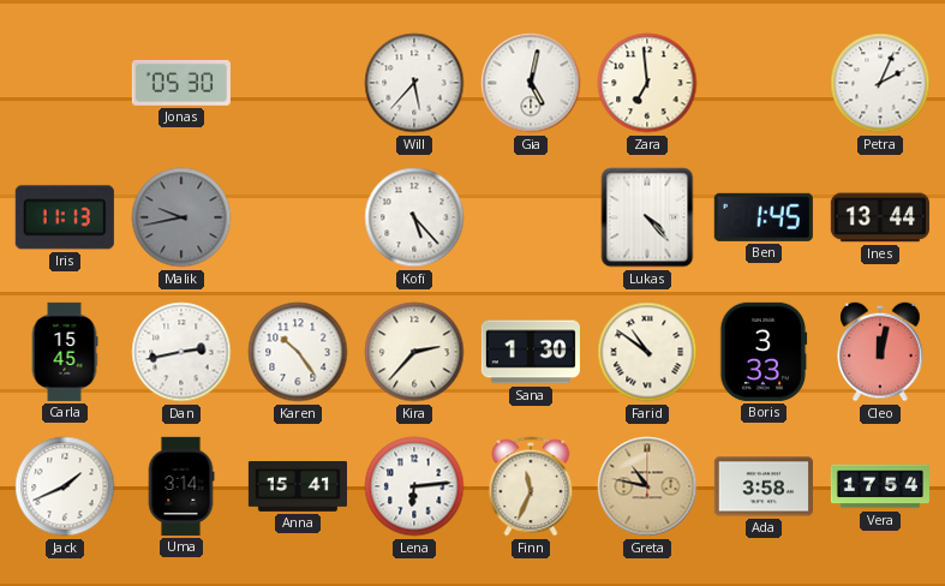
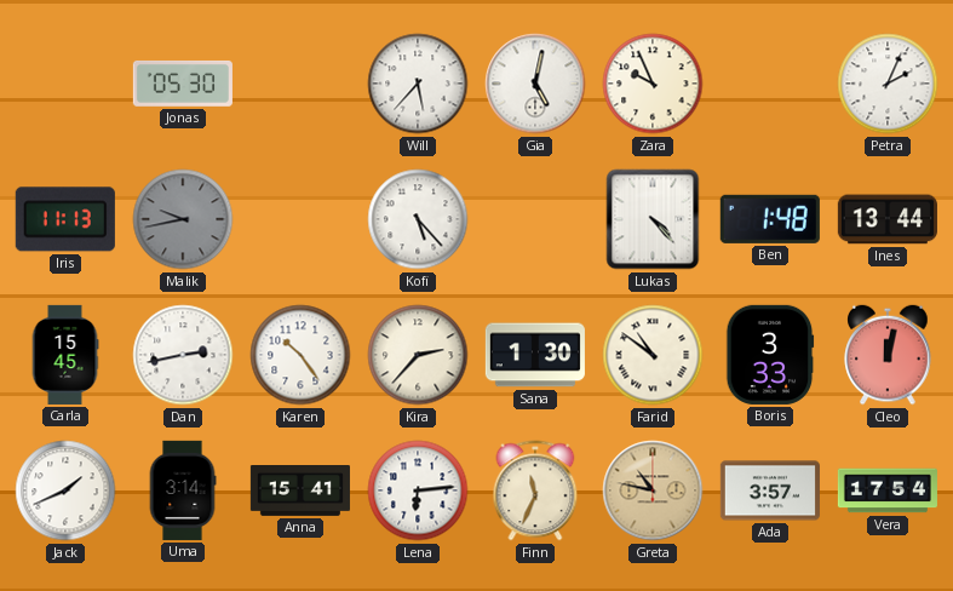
Zara: 6:59 -> 9:56 (653, 84)
Ben: 1:45 -> 1:48 (770, 219)
Ada: 3:58 -> 3:57 (770, 490)
